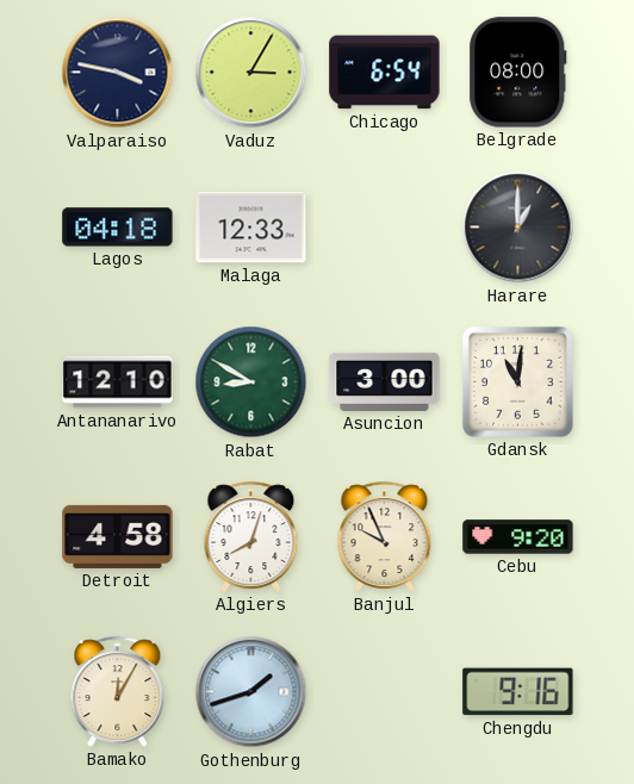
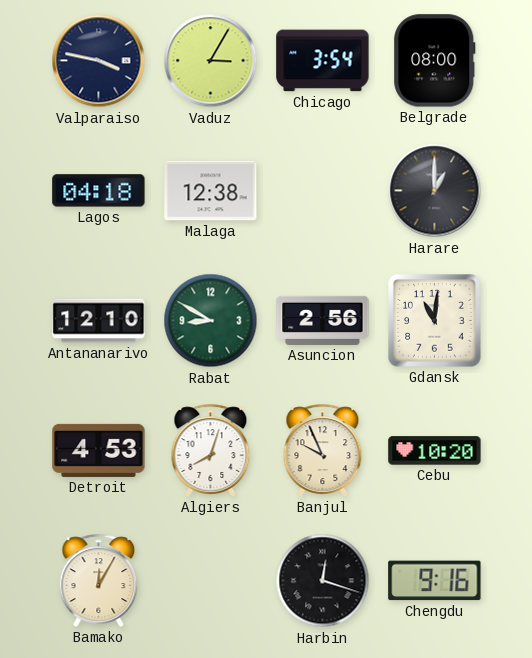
Chicago: 6:54 -> 3:54 (323, 61)
Malaga: 12:33 -> 12:38 (211, 191)
Asuncion: 3:00 -> 2:56 (323, 320)
Detroit: 4:58 -> 4:53 (99, 450)
Cebu: 9:20 -> 10:20 (435, 451)
Gothenburg: 1:42 -> none (251, 692)
Harbin: none -> 12:18 (323, 581)
